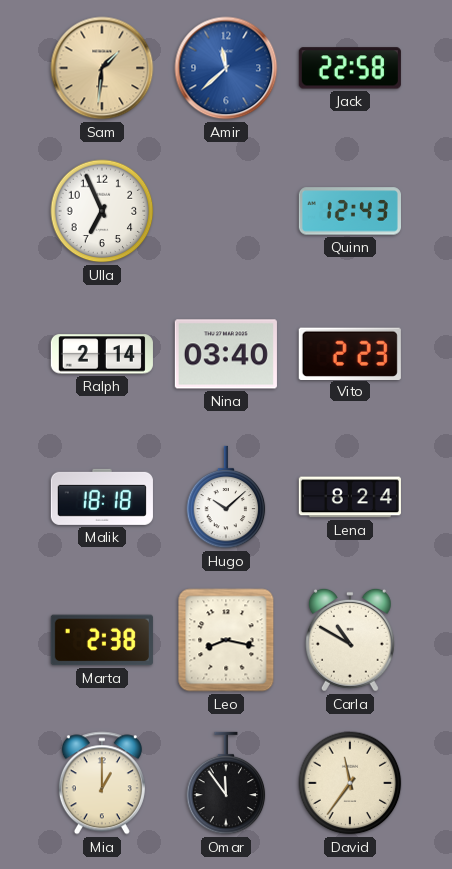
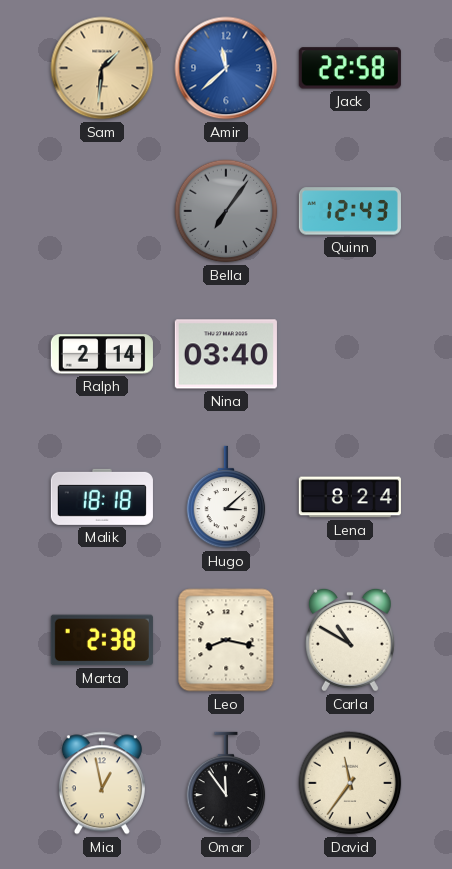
Ulla: 6:56 -> none (102, 211)
Bella: none -> 7:06 (226, 211)
Vito: 2:23 -> none (350, 353)
Hugo: 10:08 -> 3:08 (226, 497)
Mia: 1:00 -> 12:58 (102, 783)
